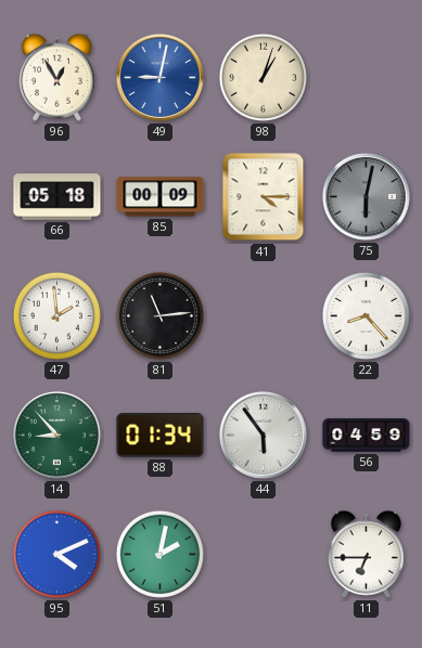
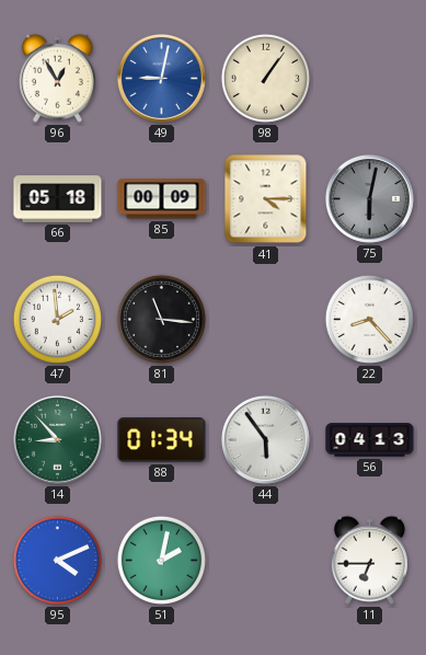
98: 1:03 -> 1:06 (265, 78)
81: 11:14 -> 11:16 (161, 319)
56: 04:59 -> 04:13 (370, 440)
